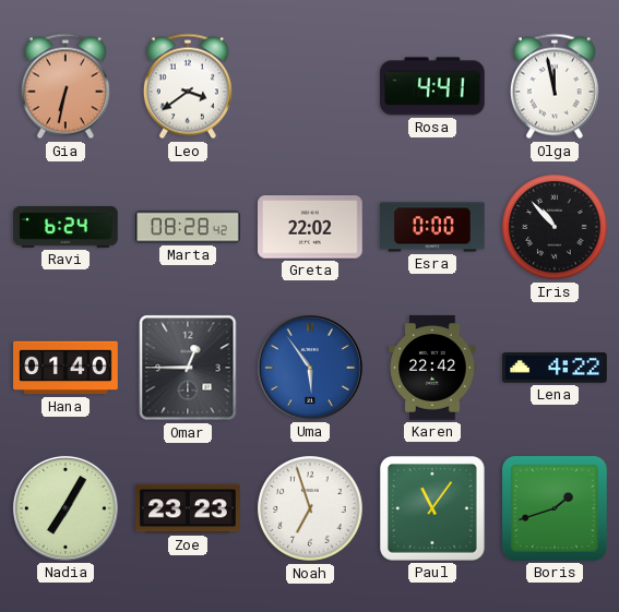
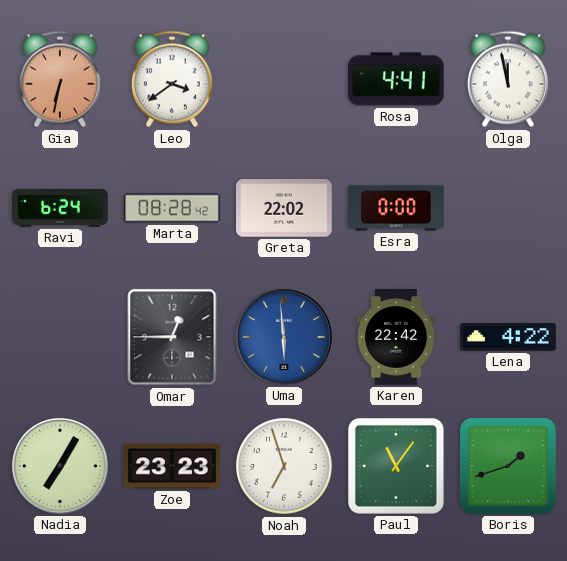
Iris: 10:53 -> none (555, 227)
Hana: 01:40 -> none (66, 368)
Uma: 5:54 -> 5:59 (284, 337)
